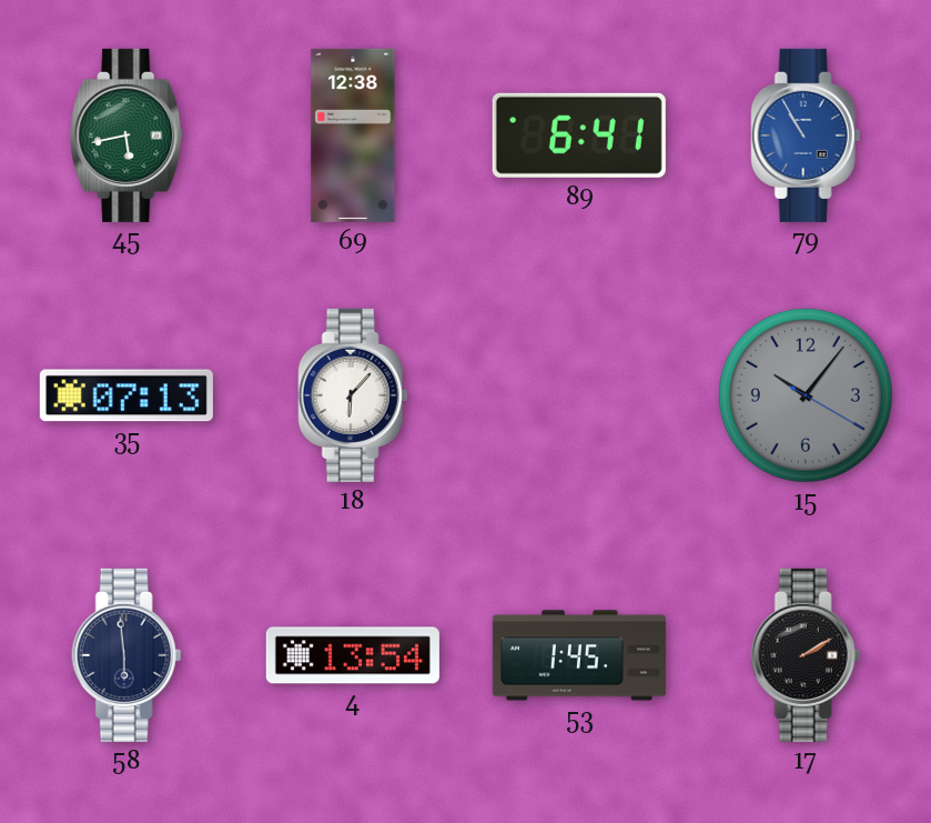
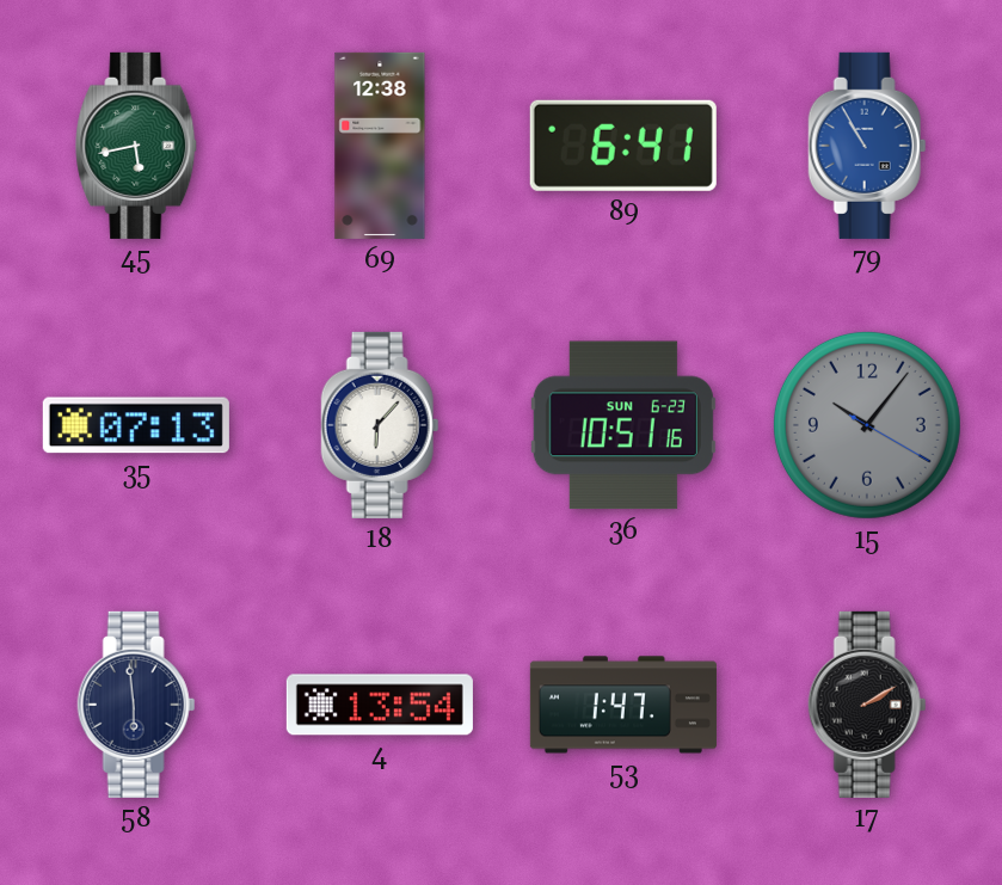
36: none -> 10:51 (623, 425)
53: 1:45 -> 1:47 (623, 705)
